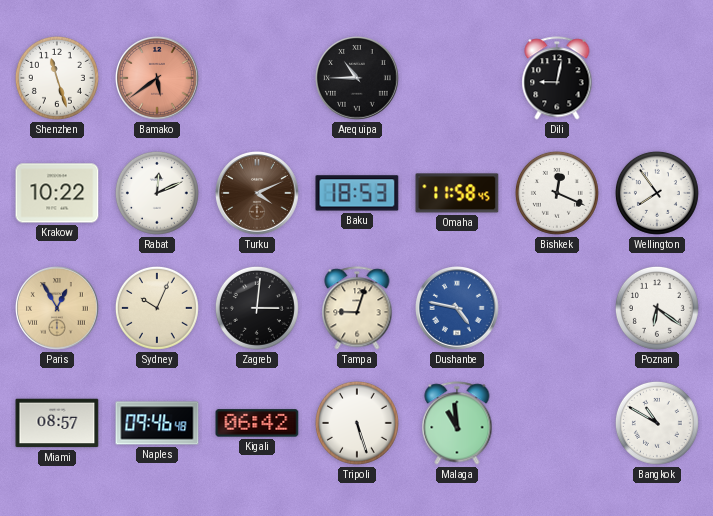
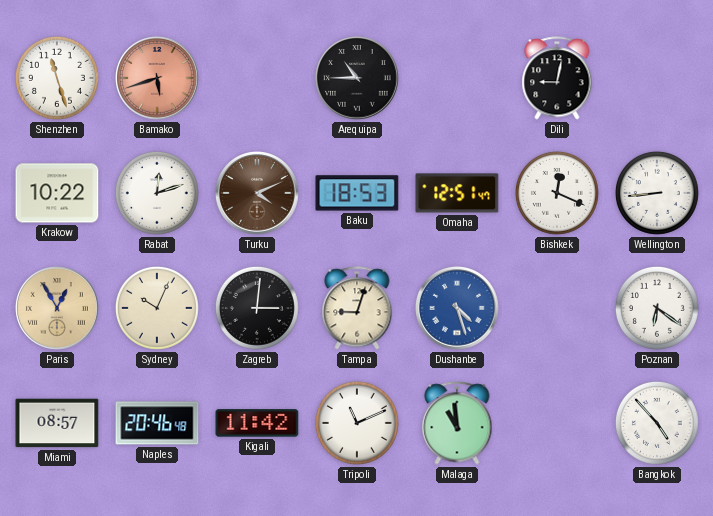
Bamako: 5:39 -> 5:42 (157, 78)
Rabat: 12:11 -> 12:12 (157, 193)
Omaha: 11:58 -> 12:51 (457, 193)
Wellington: 7:54 -> 8:44 (657, 193)
Dushanbe: 4:47 -> 4:27 (457, 308)
Naples: 09:46 -> 20:46 (157, 423)
Kigali: 06:42 -> 11:42 (257, 423)
Tripoli: 5:27 -> 11:11 (357, 423)
Bangkok: 10:50 -> 4:53 (657, 423)
